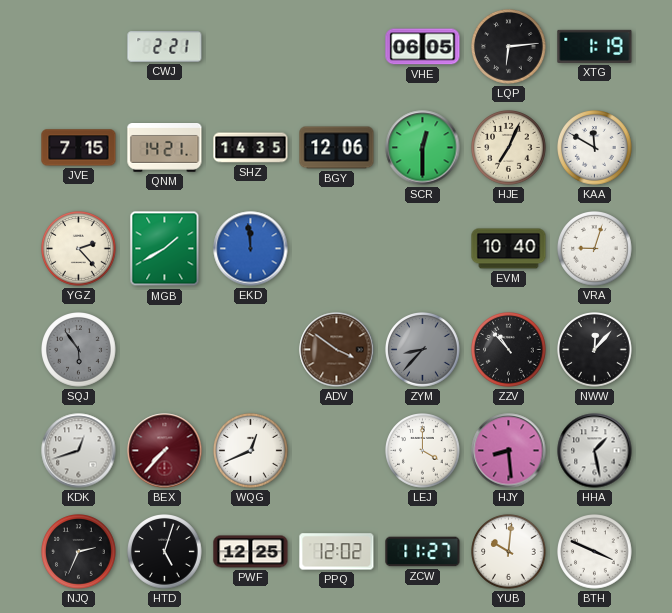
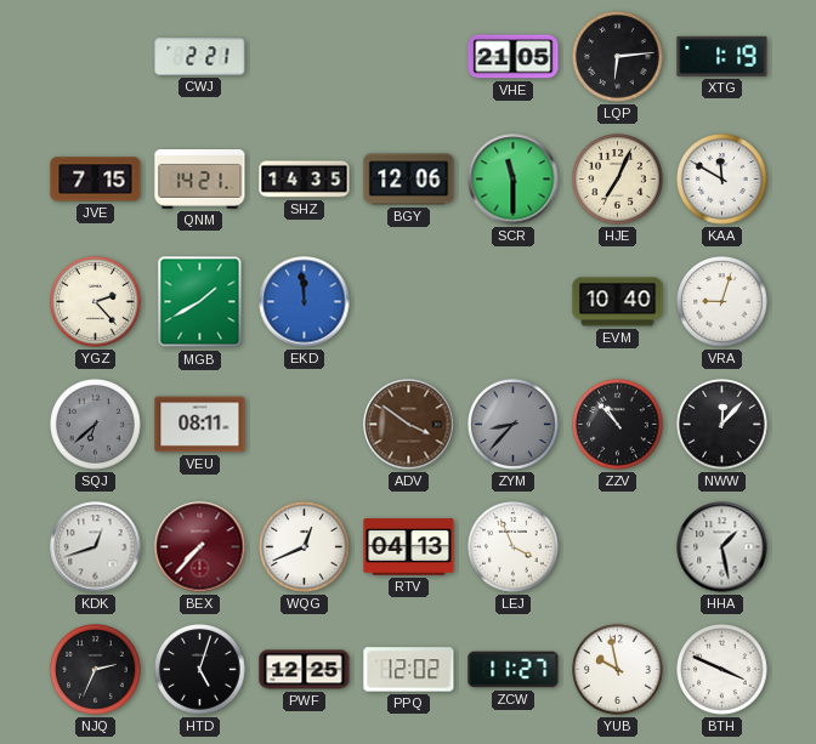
VHE: 06:05 -> 21:05 (514, 57)
SCR: 12:30 -> 11:30 (514, 180)
SQJ: 5:54 -> 6:38 (96, 425)
VEU: none -> 08:11 (200, 425)
RTV: none -> 04:13 (409, 547)
LEJ: 4:00 -> 3:56 (514, 547)
HJY: 8:29 -> none (509, 451)
YUB: 10:01 -> 9:58 (618, 670)
